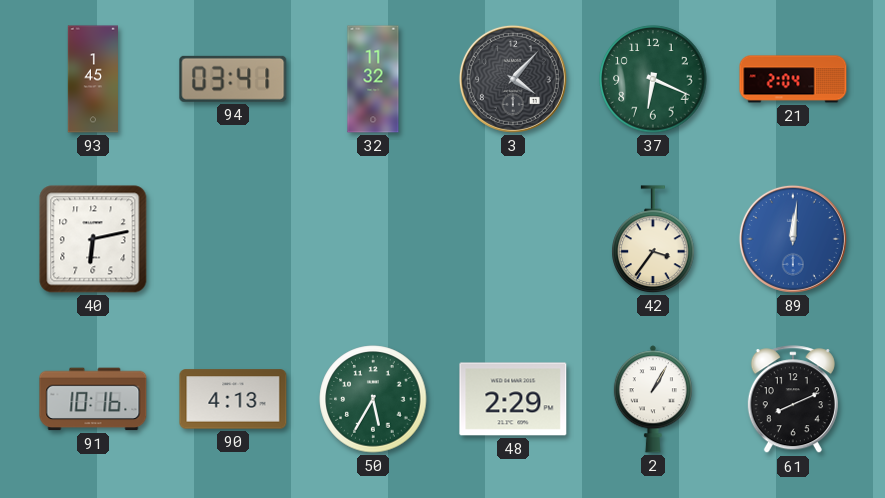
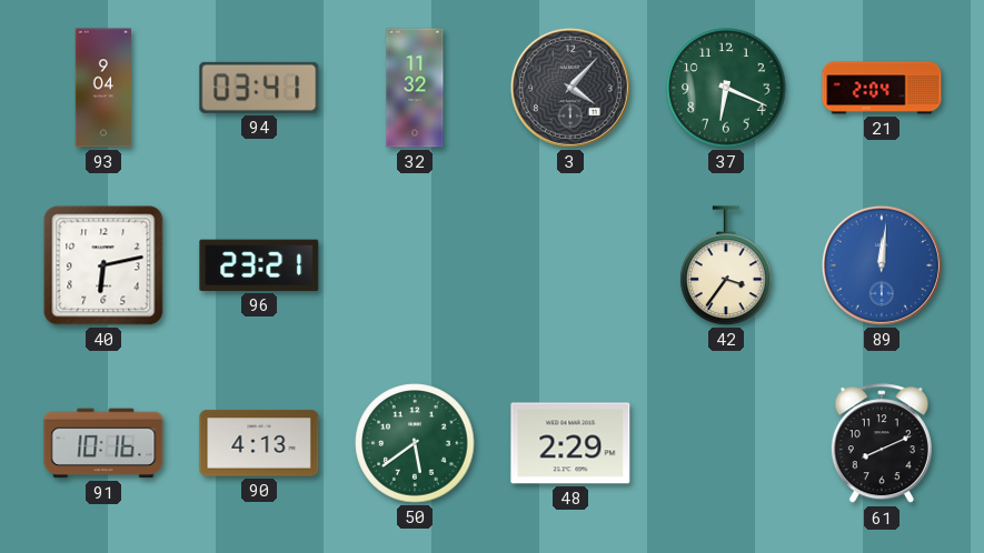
93: 1:45 -> 9:04 (103, 88)
96: none -> 23:21 (259, 265)
50: 5:35 -> 5:39 (415, 443)
2: 1:05 -> none (653, 399)
